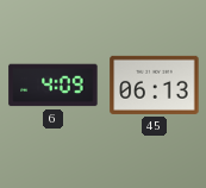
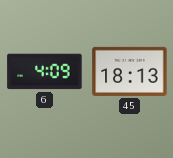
45: 06:13 -> 18:13 (130, 71)
